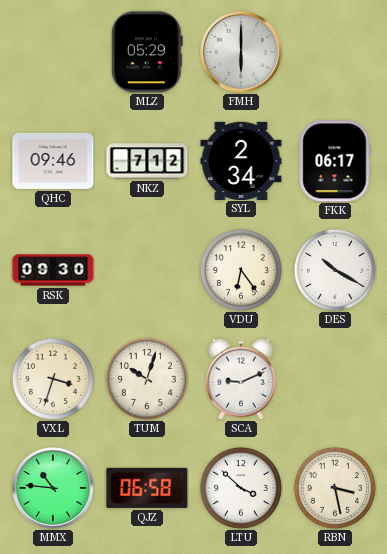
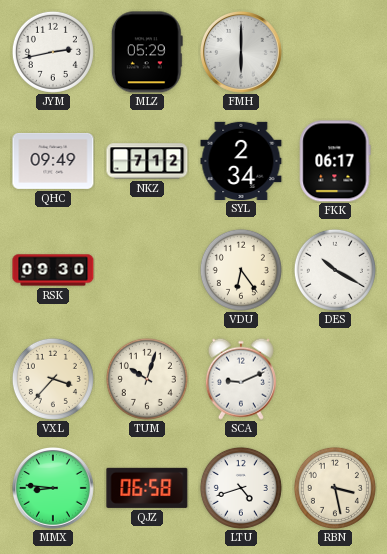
JYM: none -> 2:43 (53, 52)
QHC: 09:46 -> 09:49 (53, 161)
VXL: 3:33 -> 3:37 (53, 379)
MMX: 10:46 -> 8:46 (54, 489)
LTU: 3:52 -> 4:42 (241, 488)
